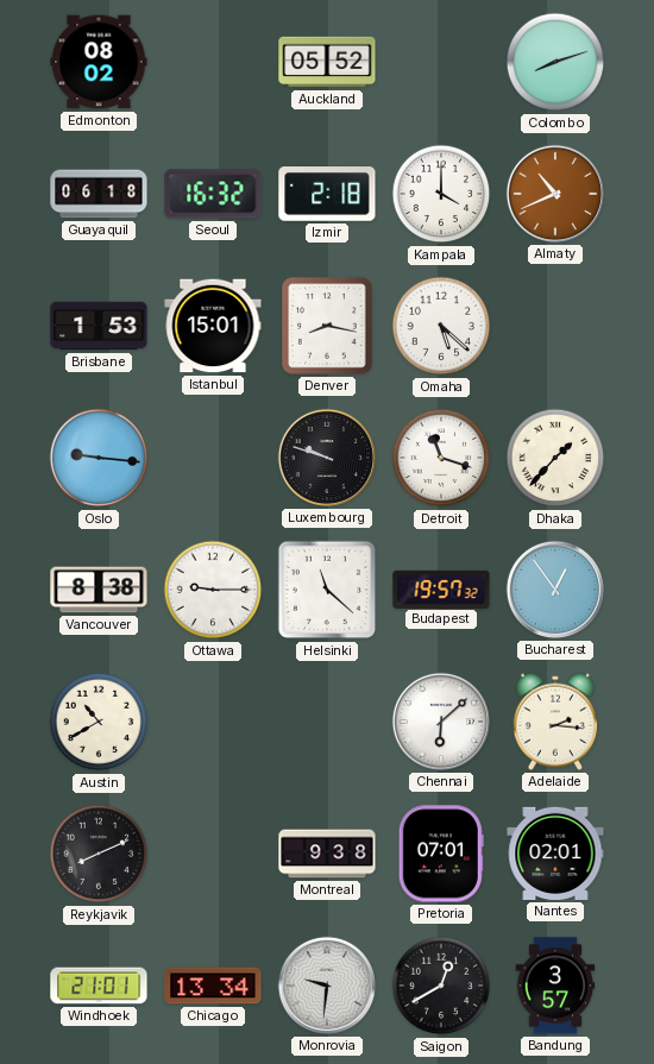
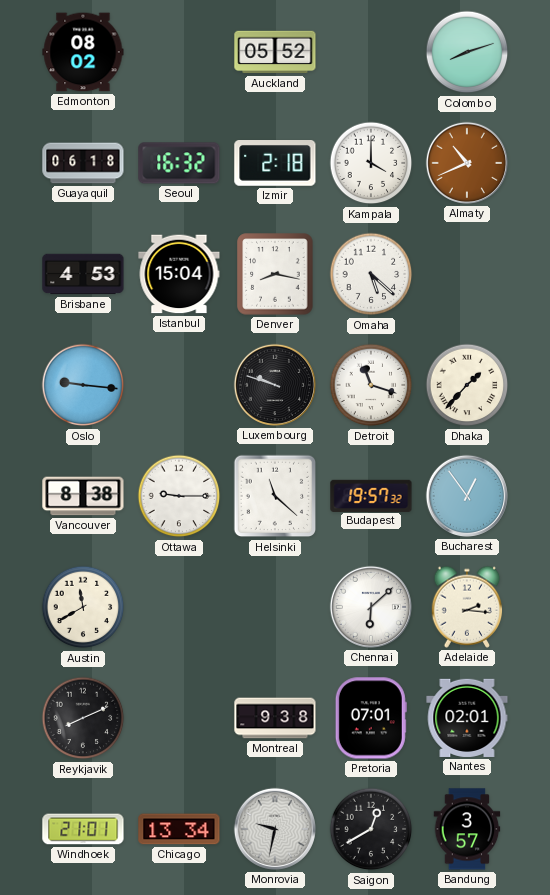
Brisbane: 1:53 -> 4:53 (83, 274)
Istanbul: 15:01 -> 15:04 (179, 274)
Austin: 10:40 -> 11:40 (83, 607)
Monrovia: 9:31 -> 9:32 (275, 829)
